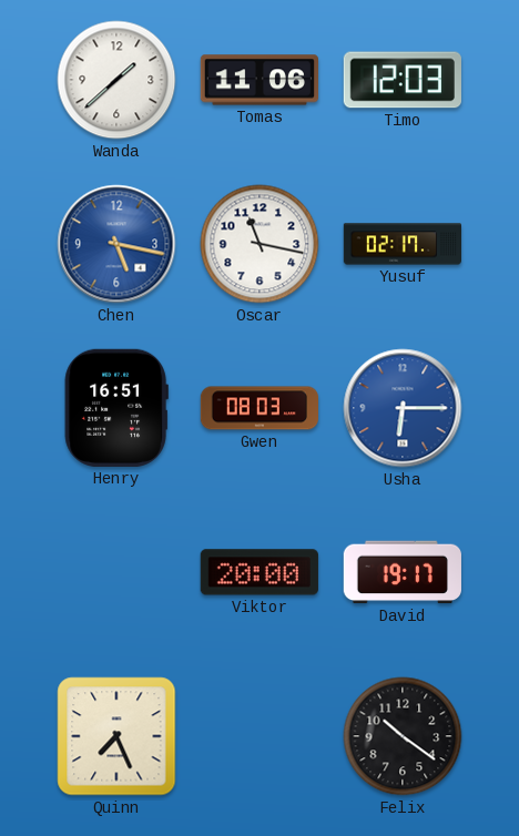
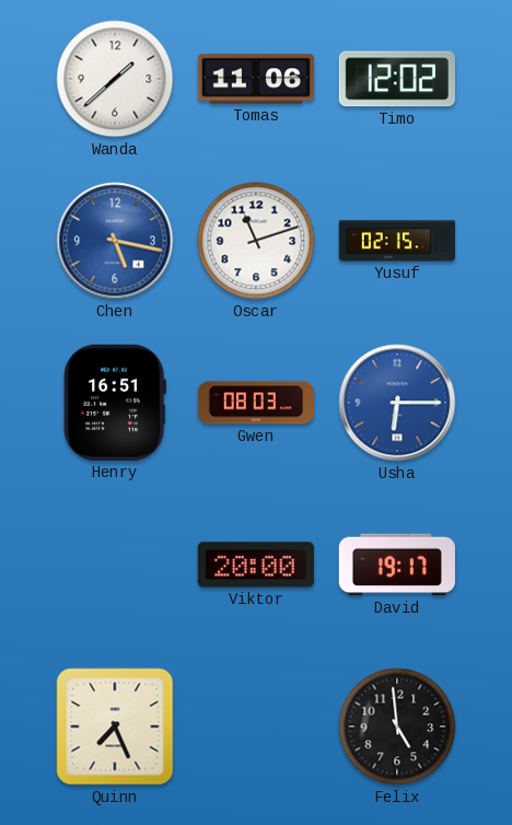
Timo: 12:03 -> 12:02 (397, 79)
Oscar: 11:17 -> 11:12 (256, 241)
Yusuf: 02:17 -> 02:15 (396, 241)
Felix: 10:21 -> 4:59 (397, 727)
